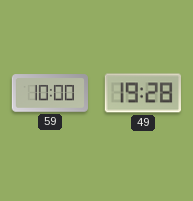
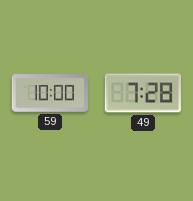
49: 19:28 -> 7:28 (142, 93)
